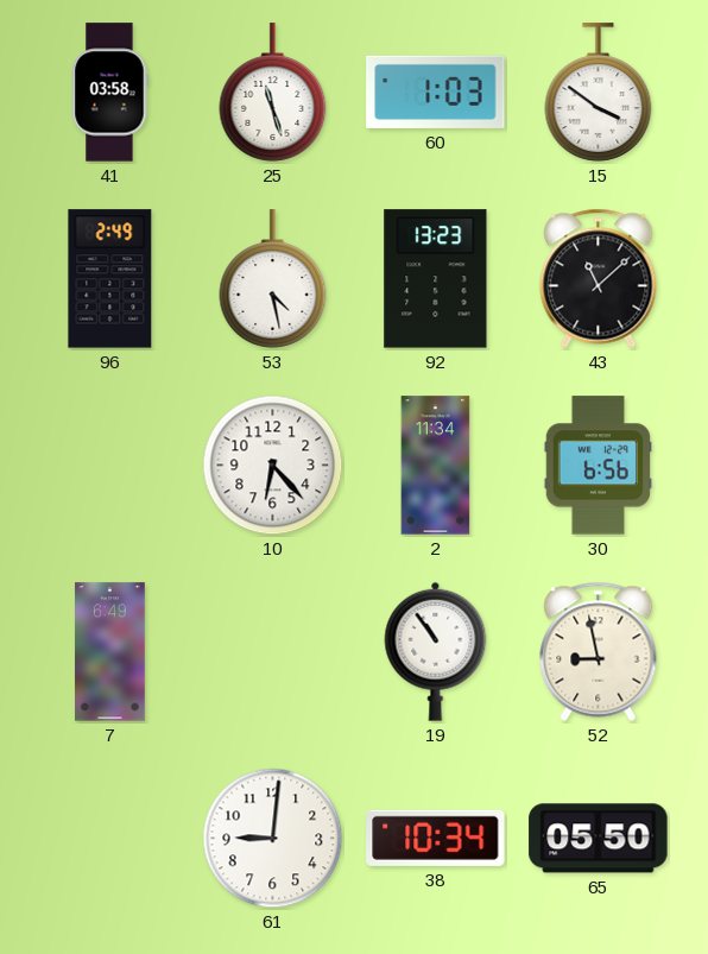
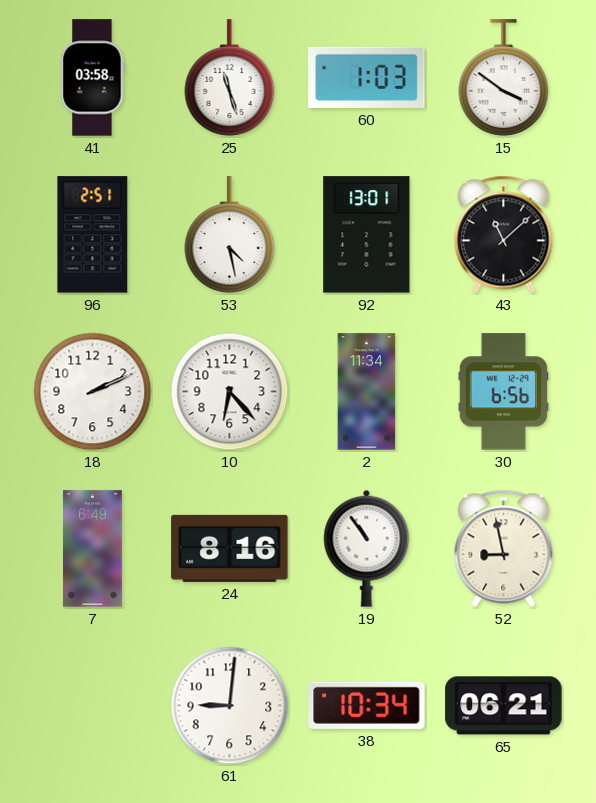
96: 2:49 -> 2:51 (93, 235)
92: 13:23 -> 13:01 (367, 235)
18: none -> 2:11 (93, 392)
24: none -> 8:16 (230, 548)
65: 05:50 -> 06:21 (504, 706)
